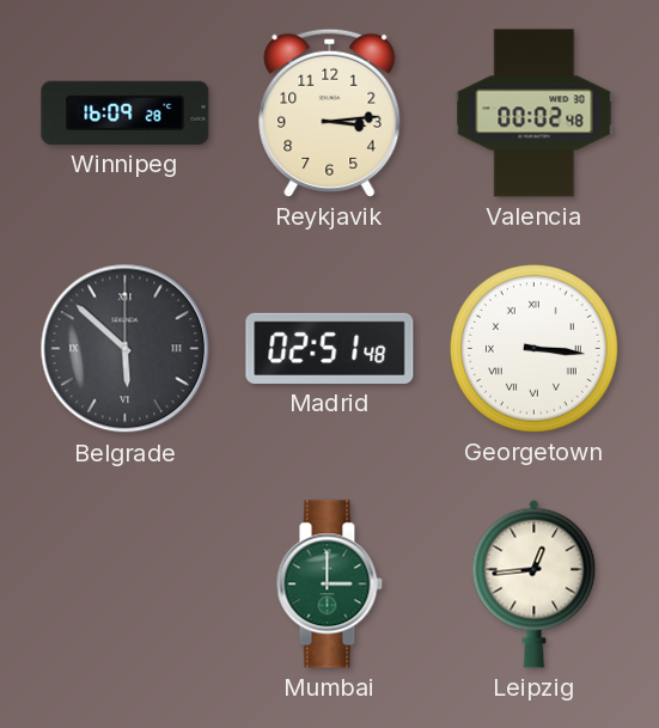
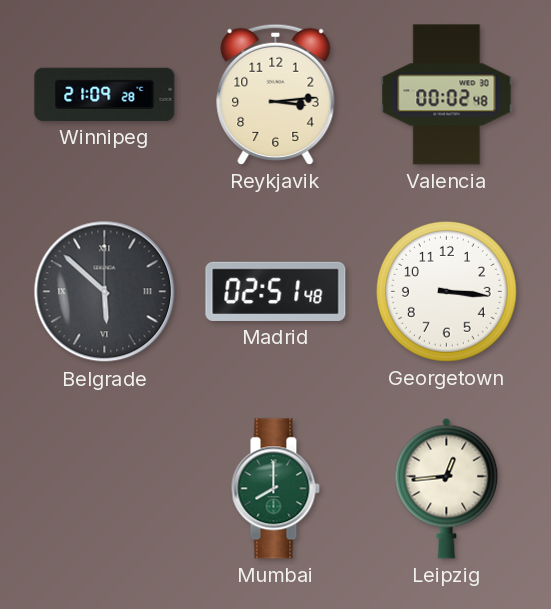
Winnipeg: 16:09 -> 21:09 (105, 94)
Georgetown numerals: Roman -> Arabic (447, 292)
Mumbai: 3:00 -> 8:00 (275, 489)
